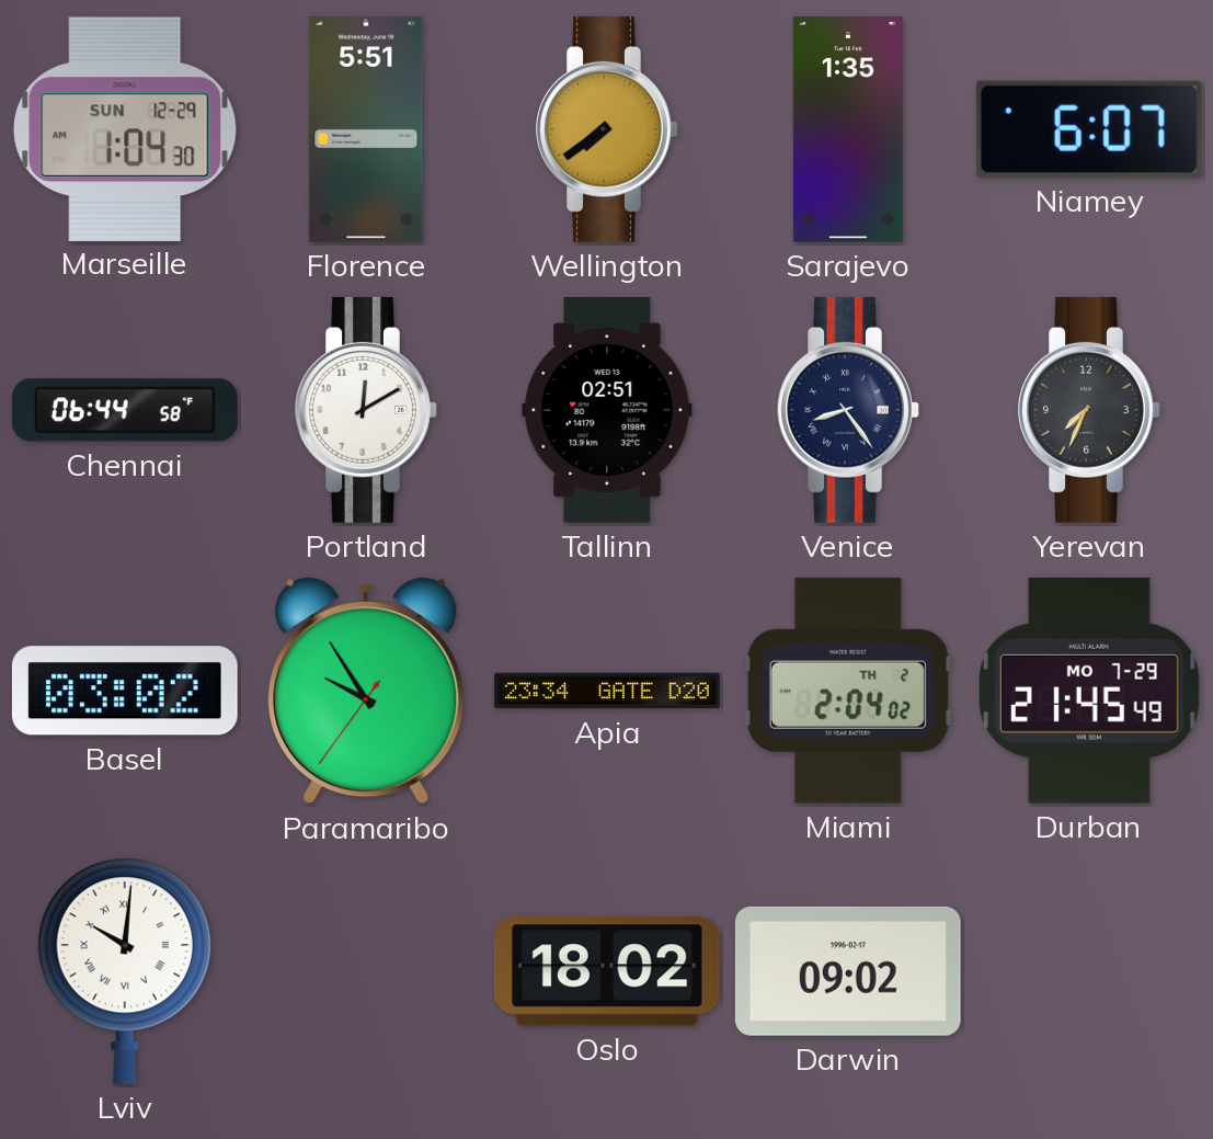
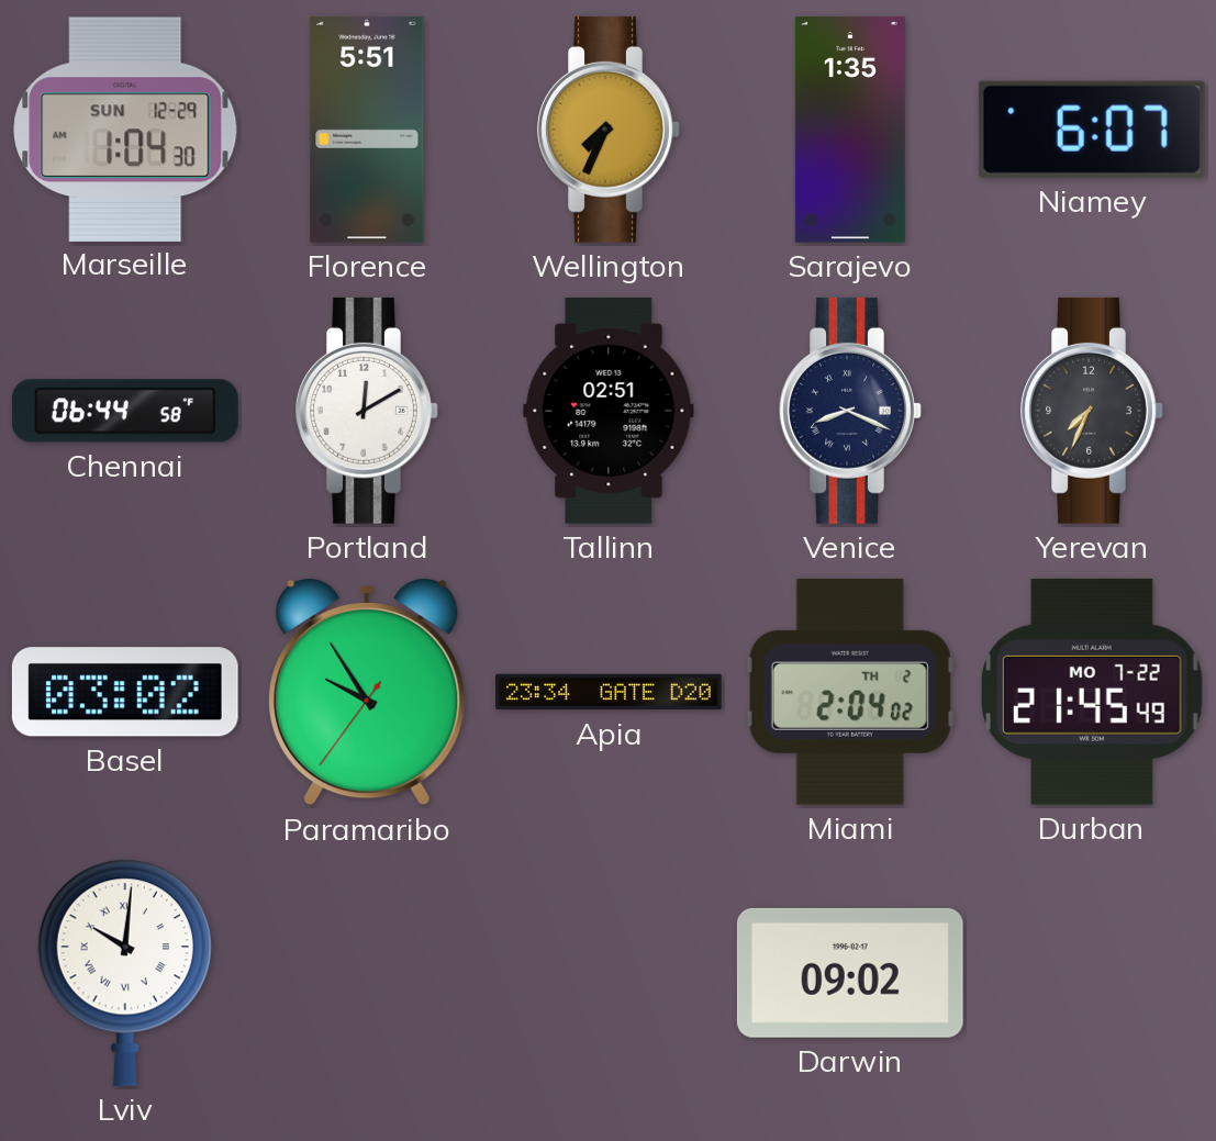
Wellington: 7:39 -> 7:34 (609, 130)
Venice: 8:24 -> 8:19 (850, 411)
Durban date: MO 7-29 -> MO 7-22 (1093, 692)
Oslo: 18:02 -> none (607, 971)
